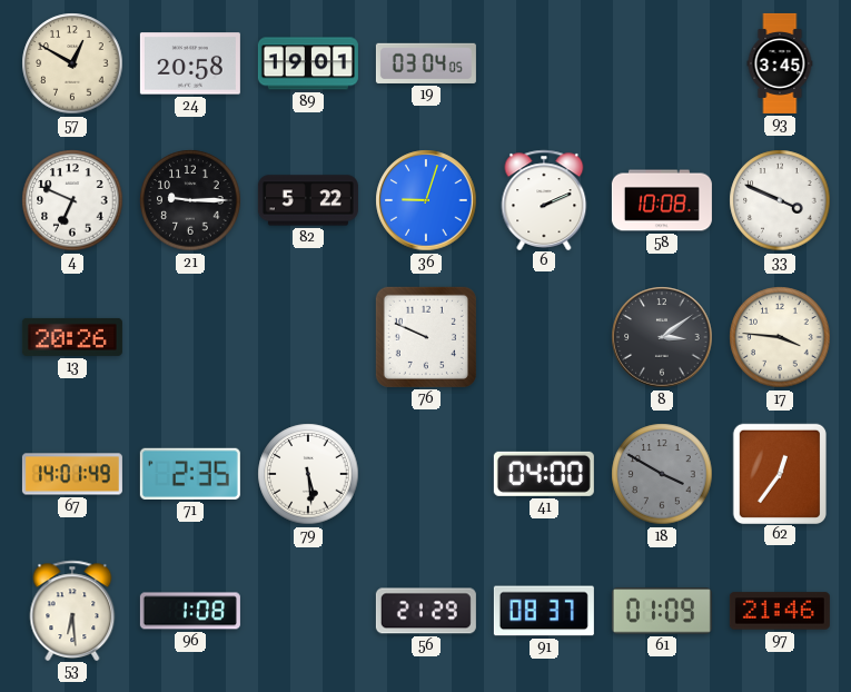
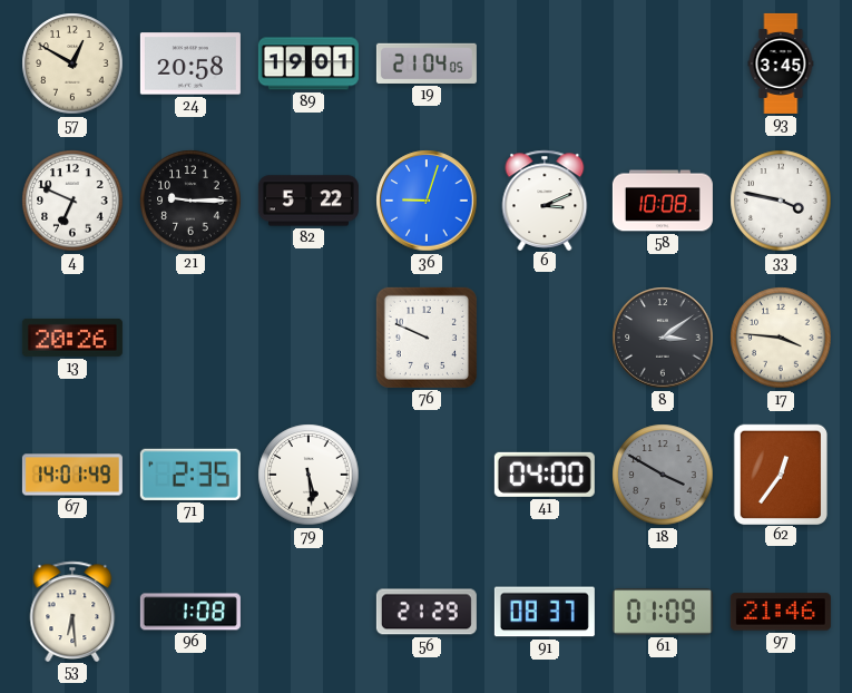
19: 03:04 -> 21:04 (427, 64)
6: 2:11 -> 3:11 (545, 199)
33: 3:49 -> 3:47 (781, 201)
